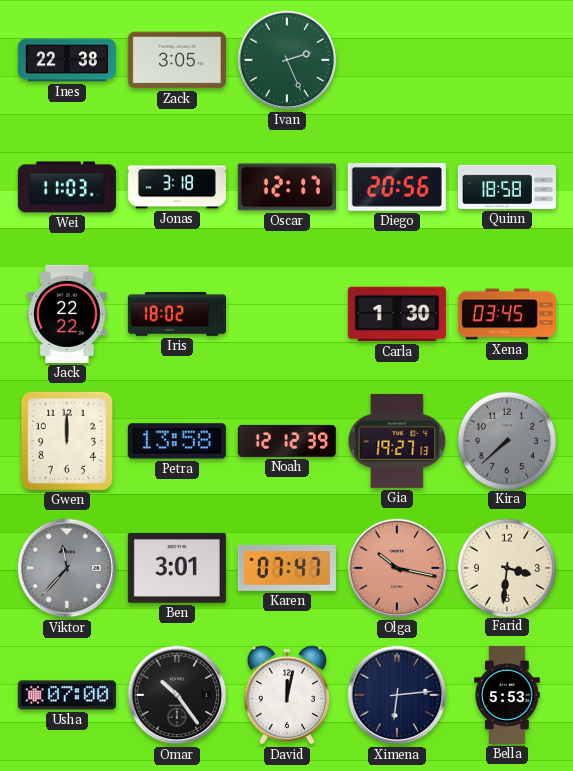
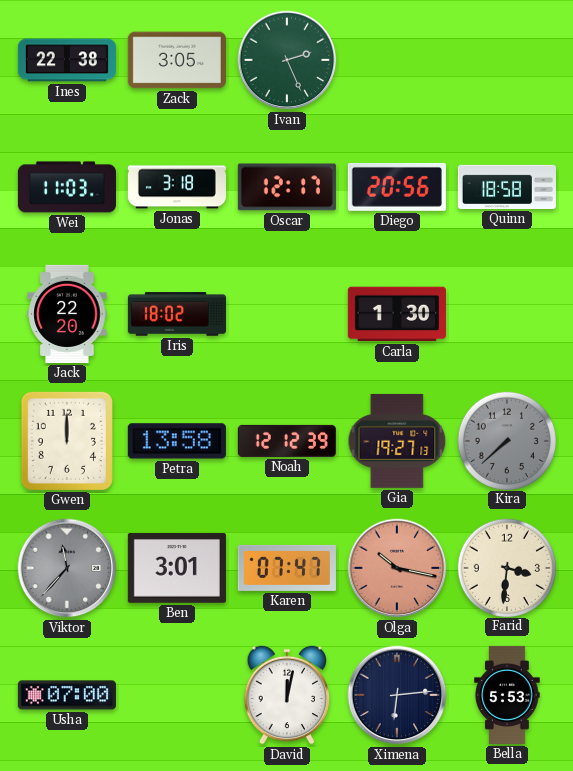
Jack: 22:22 -> 22:20 (67, 314)
Xena: 03:45 -> none (507, 314)
Omar: 10:24 -> none (177, 695)
